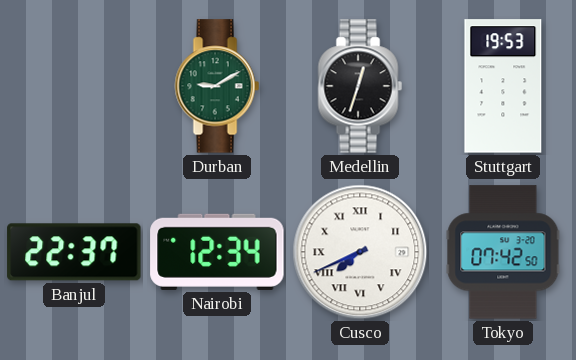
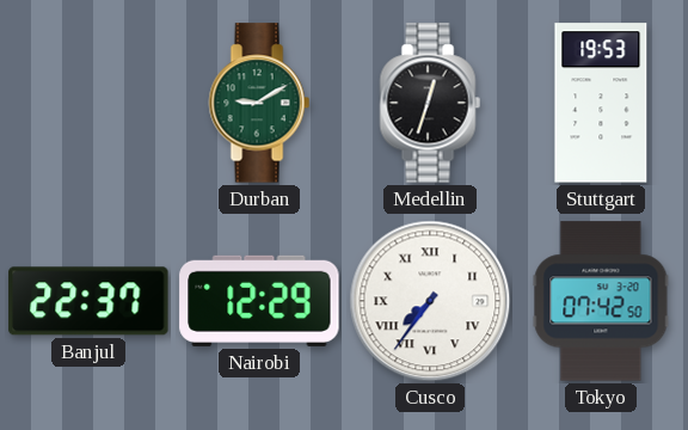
Nairobi: 12:34 -> 12:29 (259, 301)
Cusco: 7:41 -> 7:36 (430, 301)
